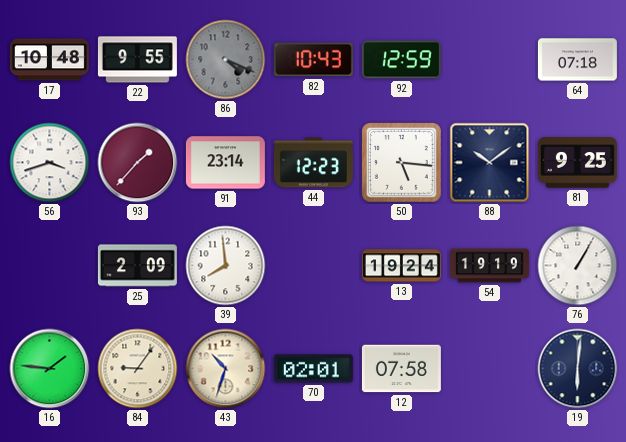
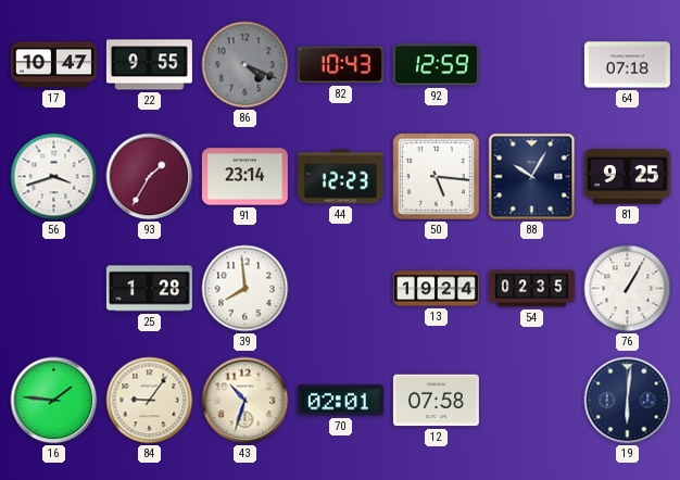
17: 10:48 -> 10:47 (53, 65)
93: 1:37 -> 1:35 (150, 177)
88: 10:09 -> 10:05 (532, 177)
25: 2:09 -> 1:28 (149, 289)
54: 19:19 -> 02:35 (531, 289)
